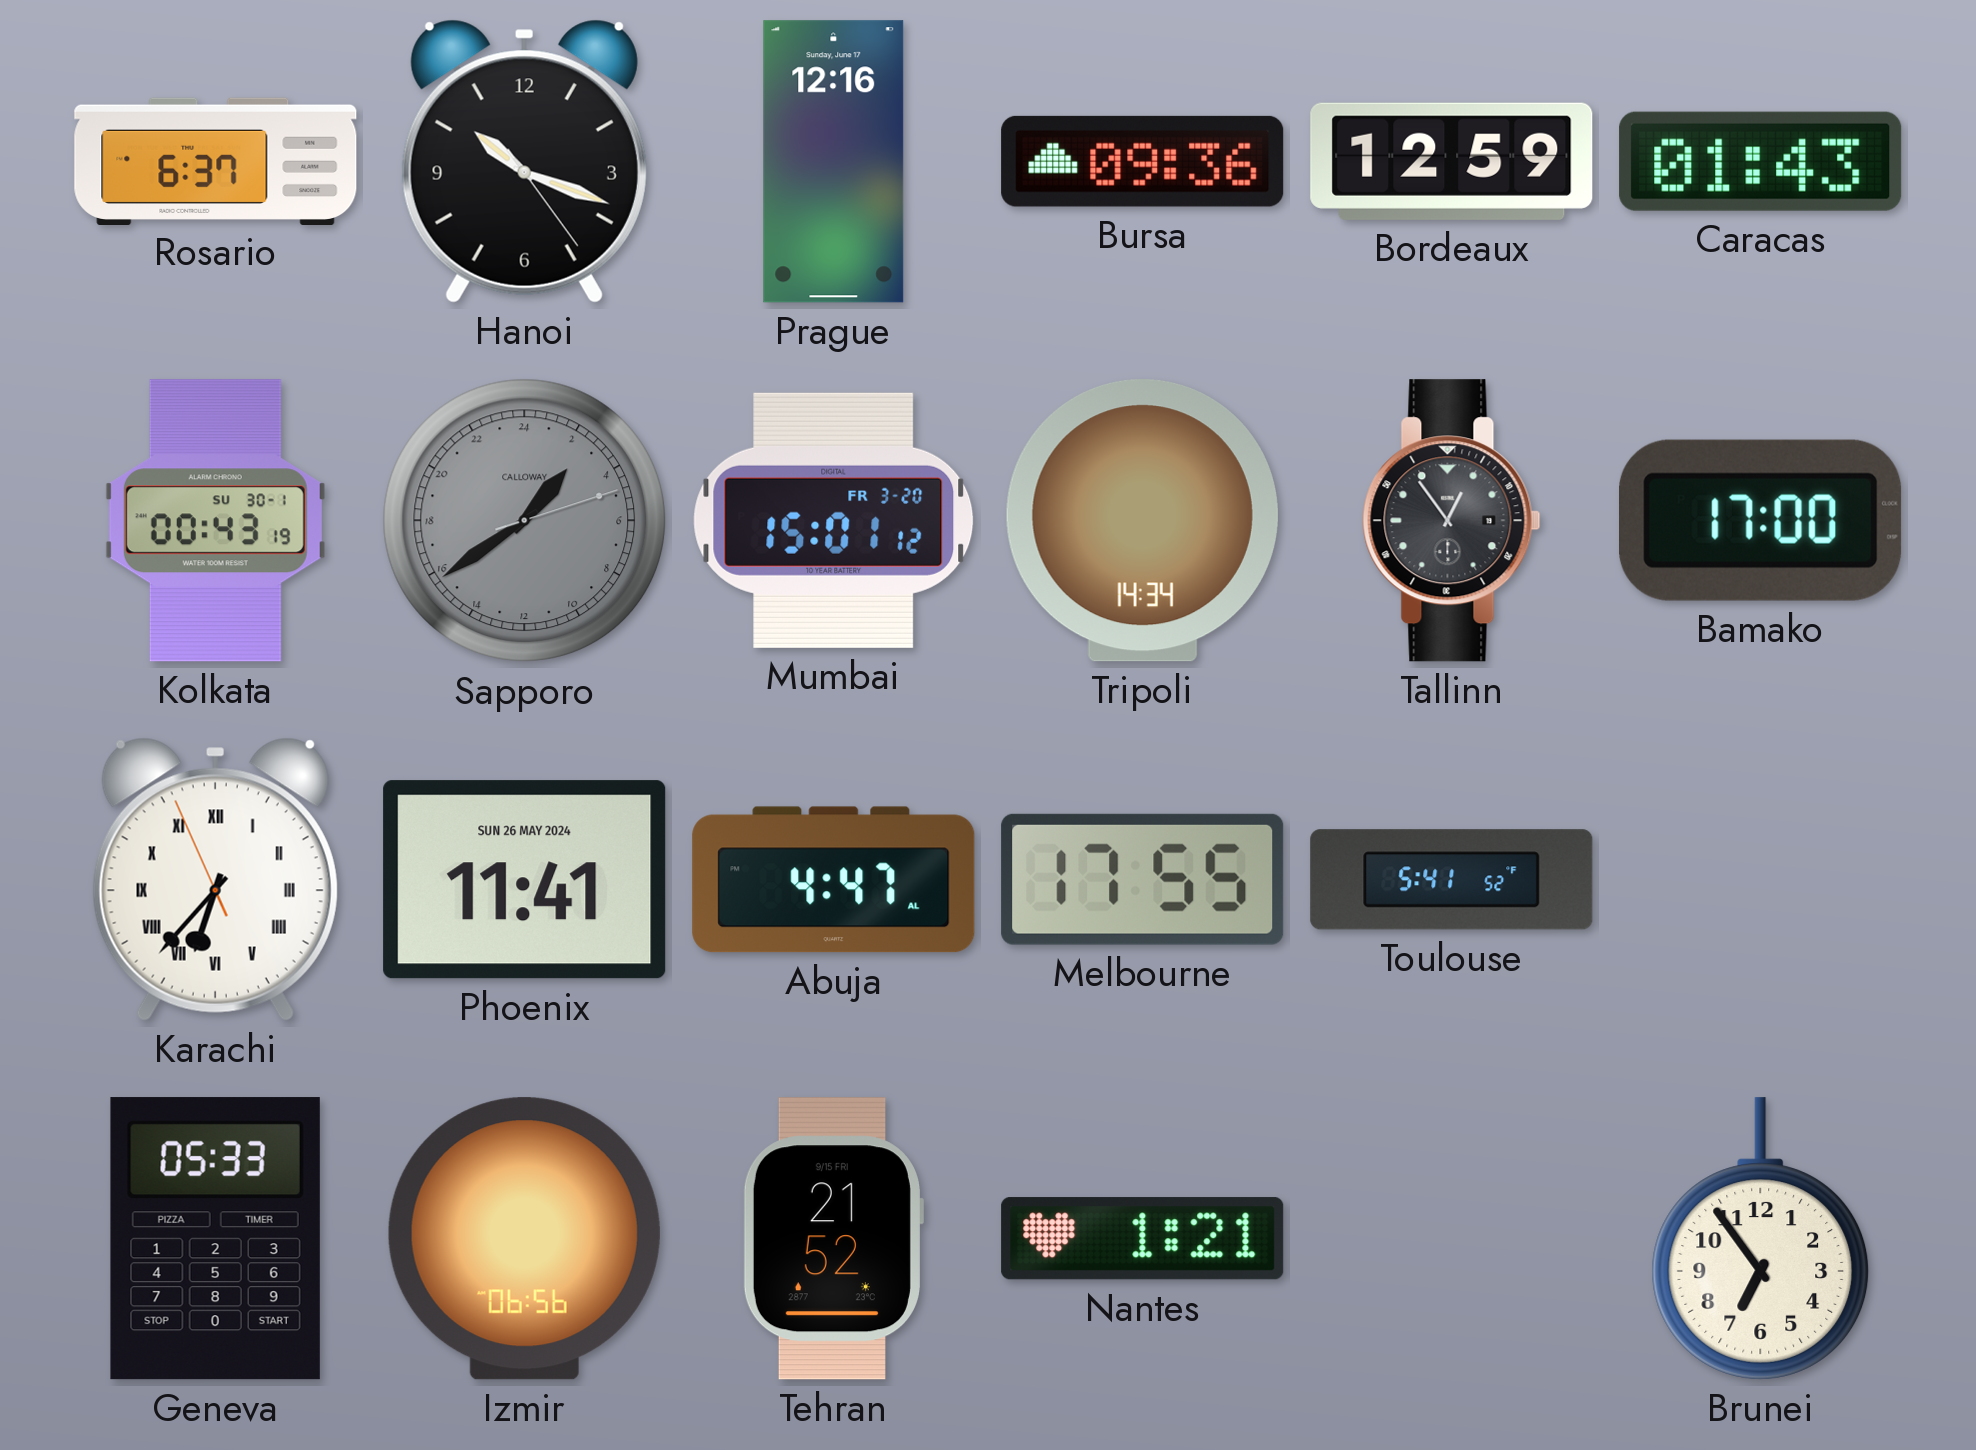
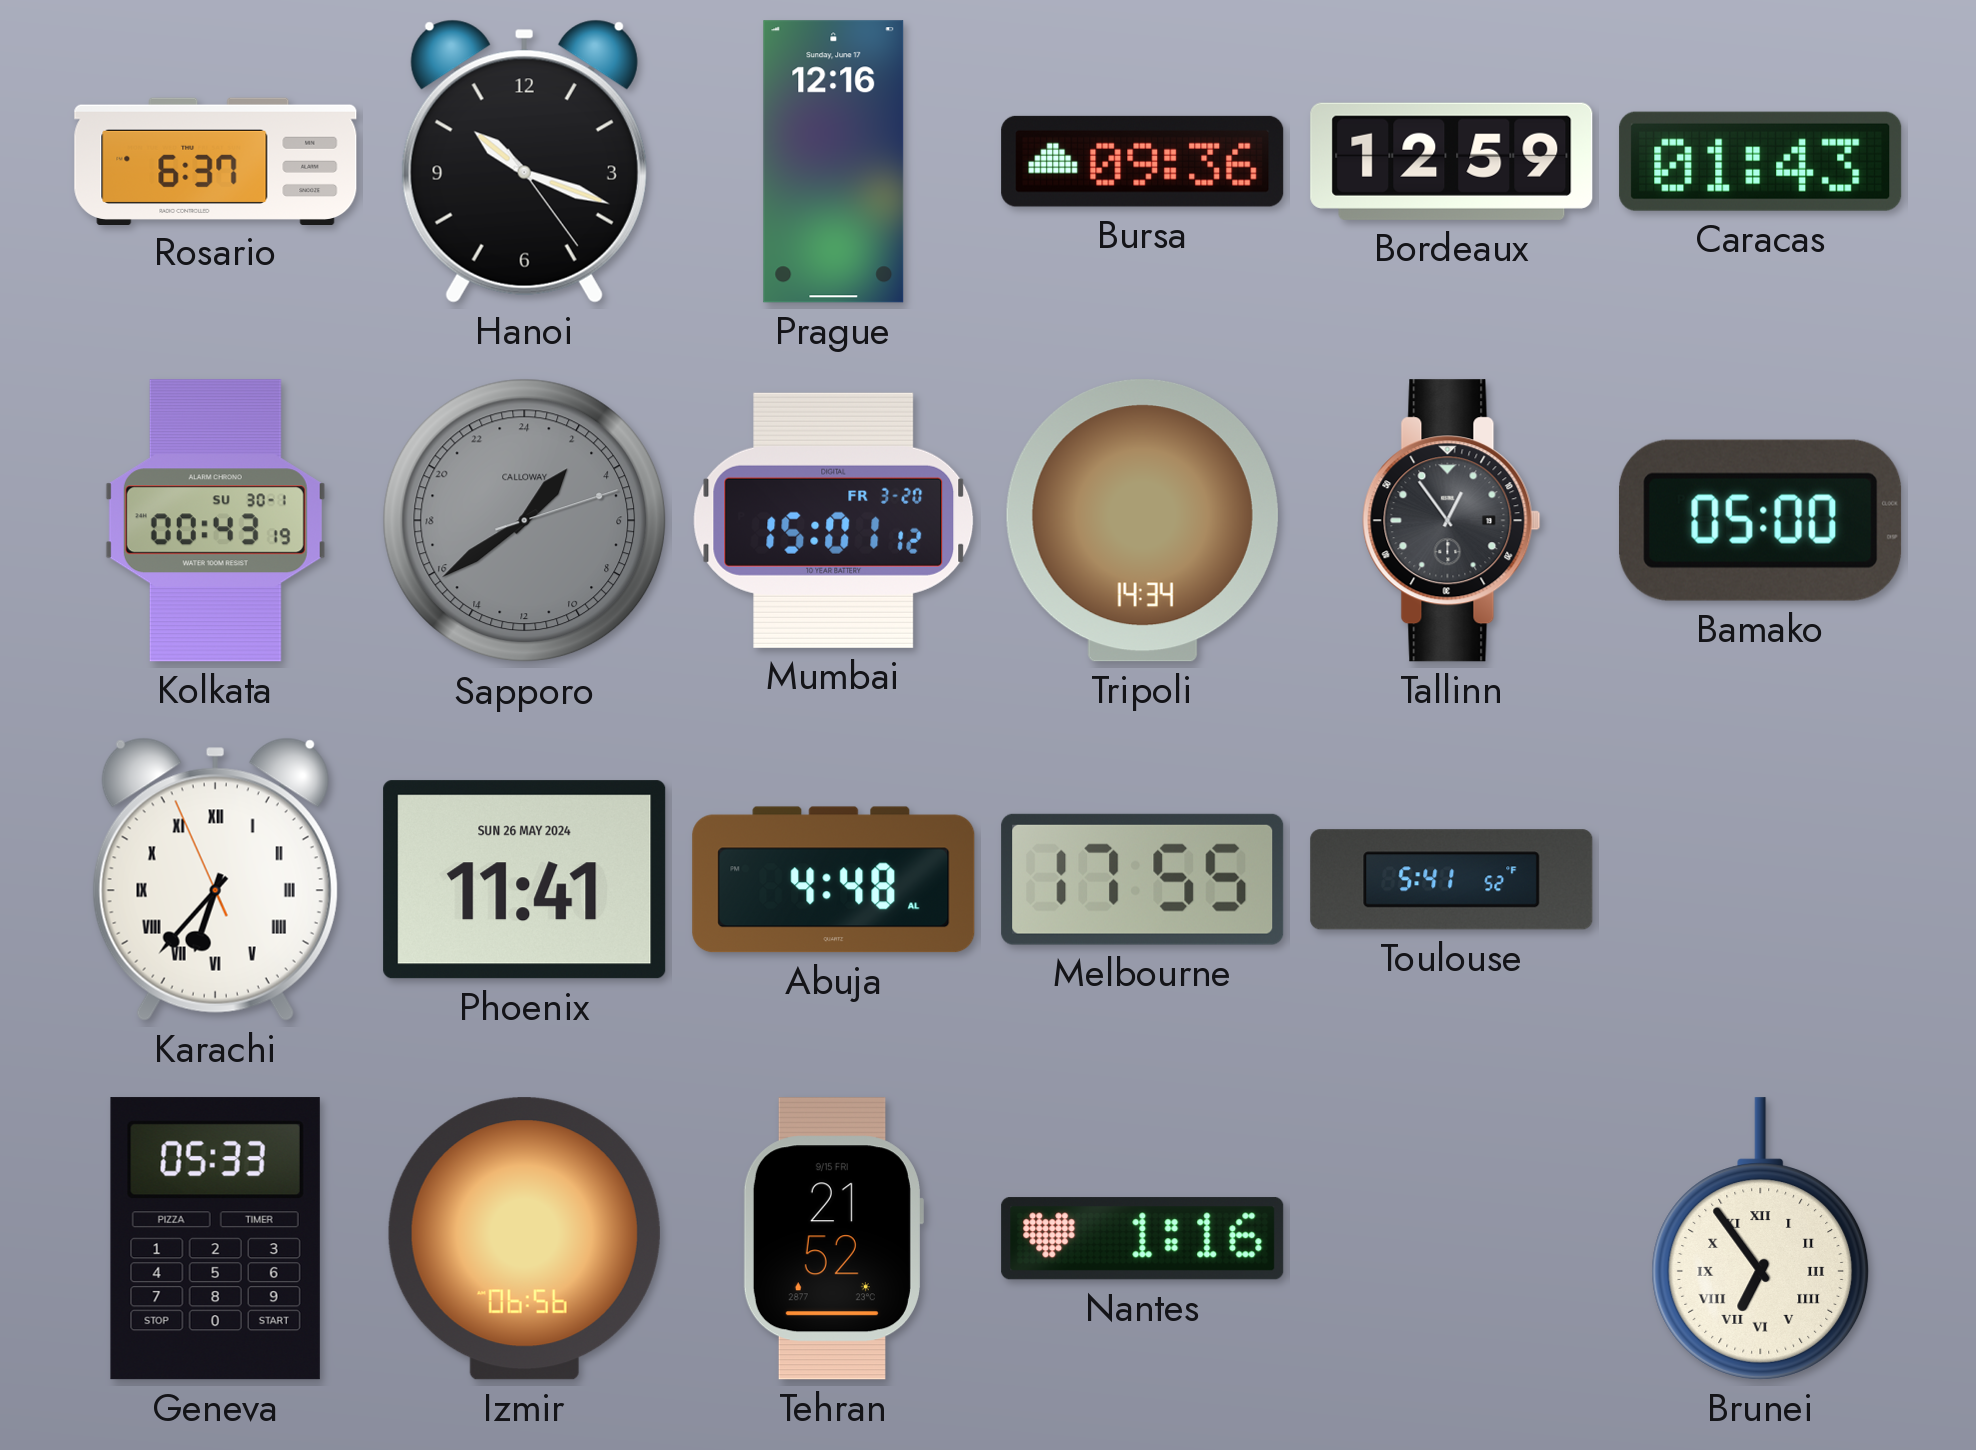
Bamako: 17:00 -> 05:00 (1761, 520)
Abuja: 4:47 -> 4:48 (834, 880)
Nantes: 1:21 -> 1:16 (1143, 1239)
Brunei numerals: Arabic -> Roman (1761, 1239)
